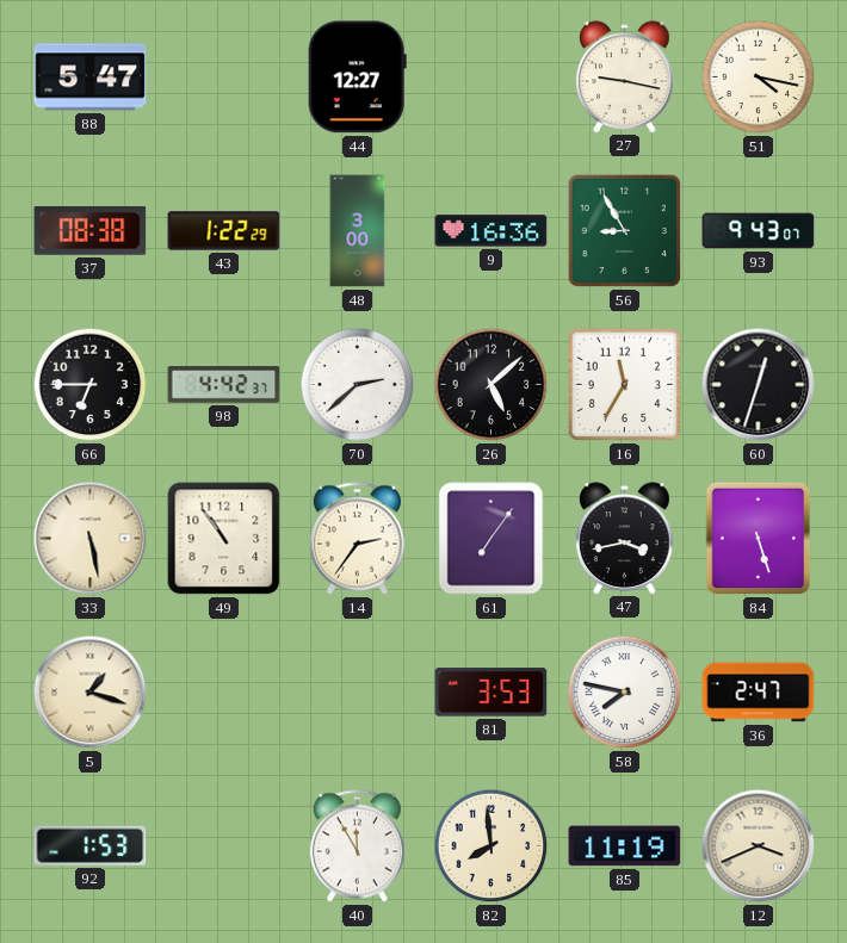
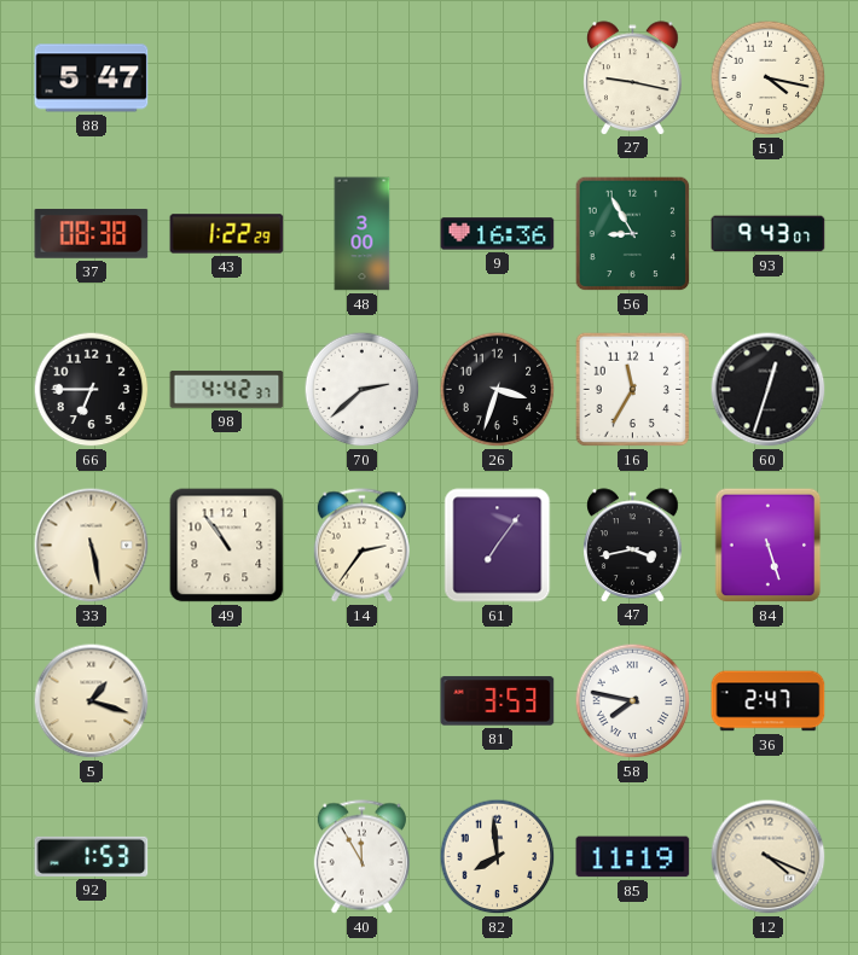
44: 12:27 -> none (357, 77)
26: 5:08 -> 3:33 (498, 390)
12: 3:41 -> 4:19 (769, 857)
